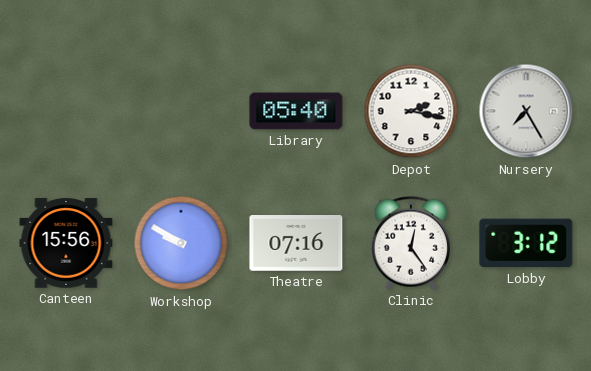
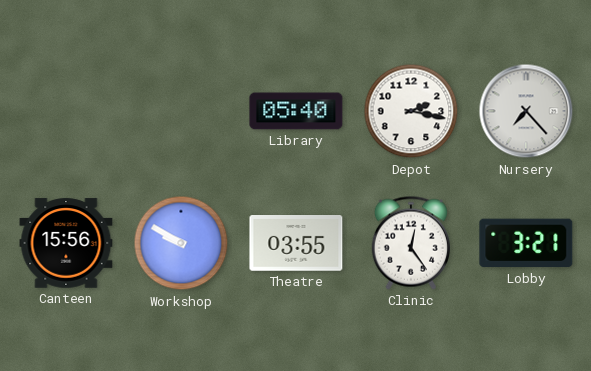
Nursery: 7:25 -> 7:23 (526, 111)
Theatre: 07:16 -> 03:55 (296, 244)
Lobby: 3:12 -> 3:21 (526, 243)
